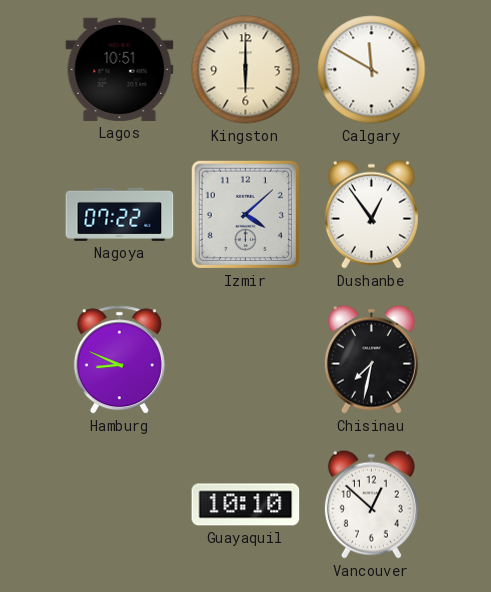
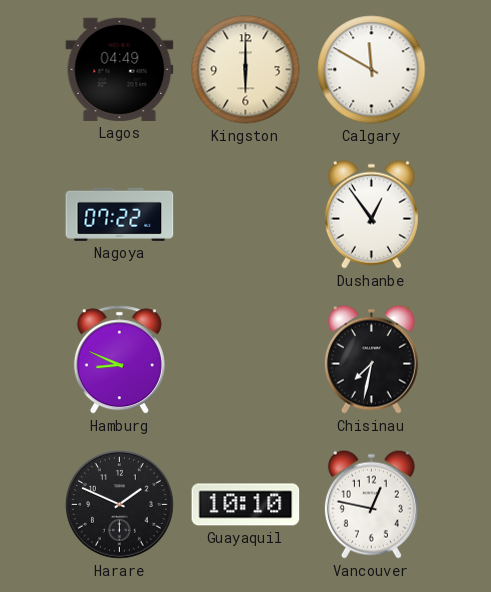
Lagos: 10:51 -> 04:49 (120, 69)
Izmir: 4:08 -> none (245, 214)
Harare: none -> 1:49 (120, 505)
Vancouver: 12:52 -> 12:47 (371, 504)
